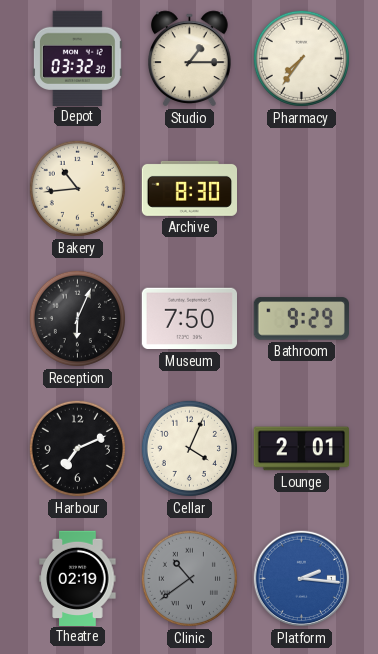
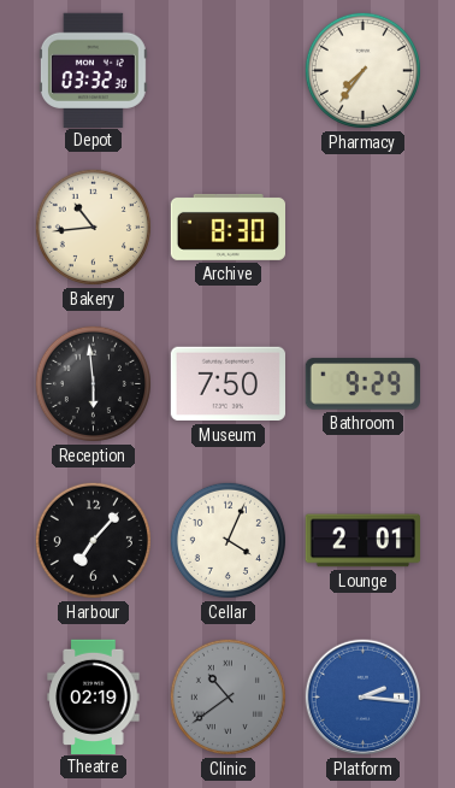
Studio: 1:15 -> none (190, 59)
Reception: 6:04 -> 5:59 (93, 383)
Harbour: 7:11 -> 7:07 (93, 540)
